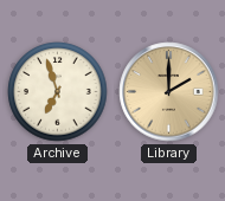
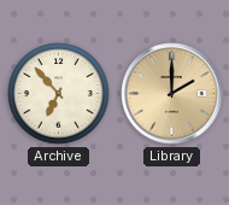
Archive: 6:57 -> 6:53 (59, 94)
